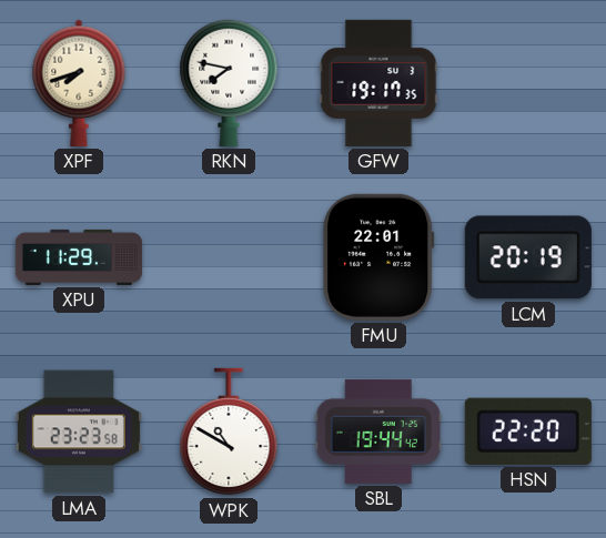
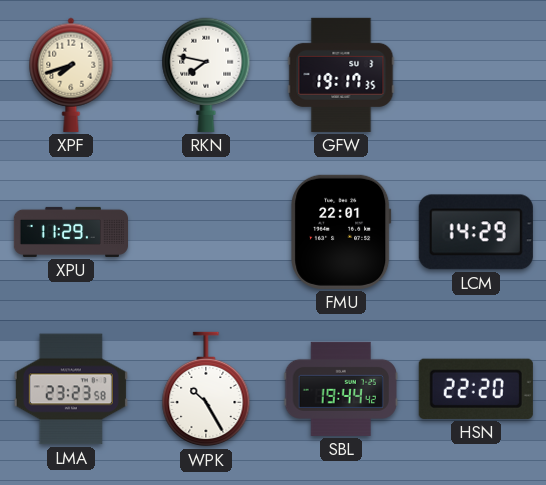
LCM: 20:19 -> 14:29 (476, 232)
WPK: 10:50 -> 10:25 (206, 389)
